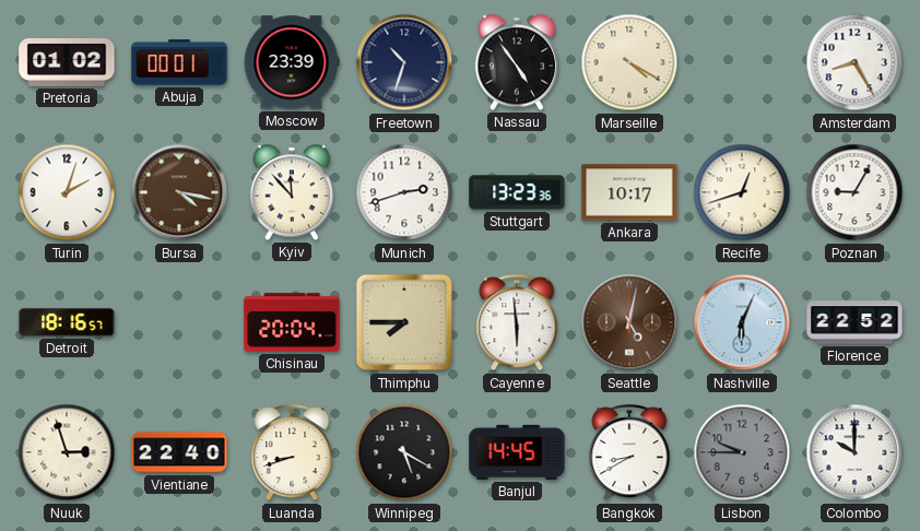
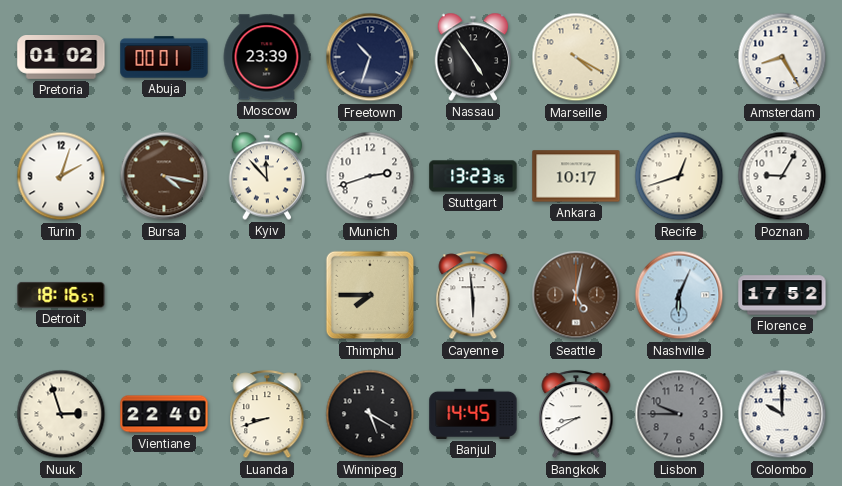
Chisinau: 20:04 -> none (292, 322)
Florence: 22:52 -> 17:52 (782, 295)
